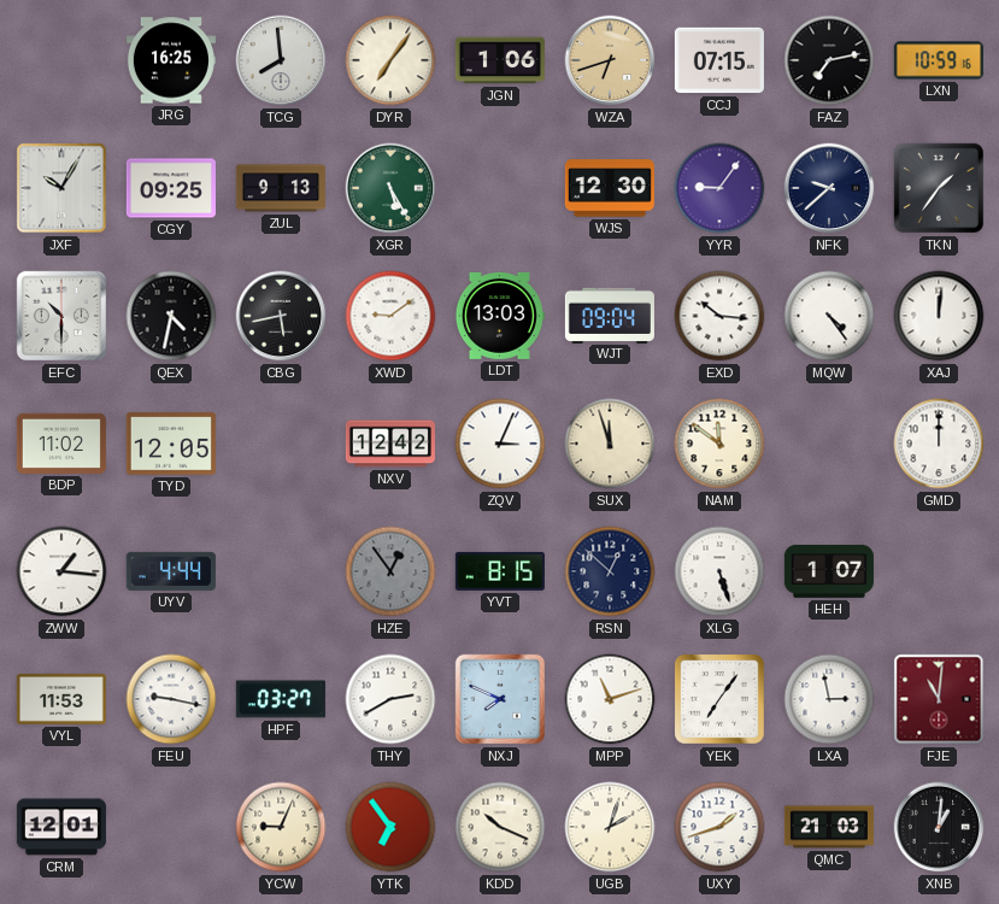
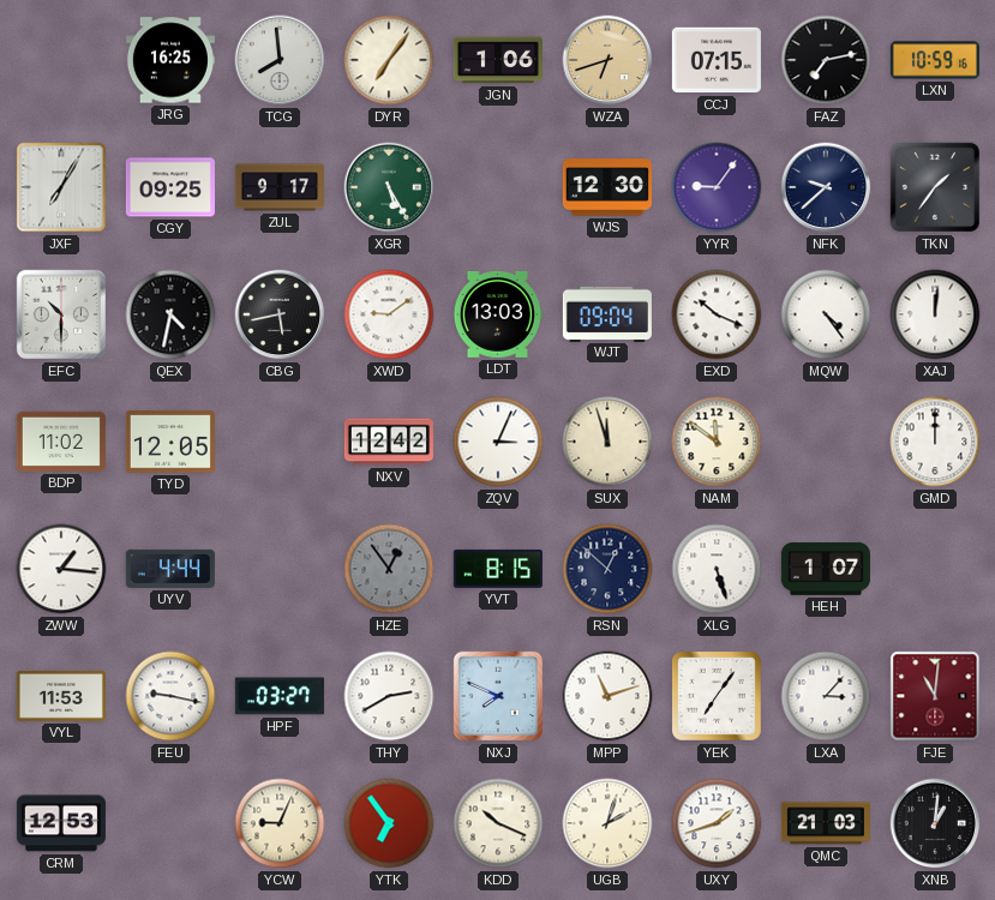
JXF: 10:05 -> 7:05 (61, 187)
ZUL: 9:13 -> 9:17 (280, 187)
EXD: 10:16 -> 10:19 (717, 314)
LXA: 2:58 -> 3:07 (826, 696)
CRM: 12:01 -> 12:53 (61, 823)
